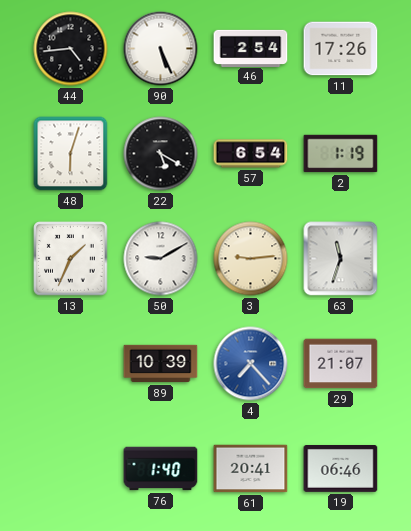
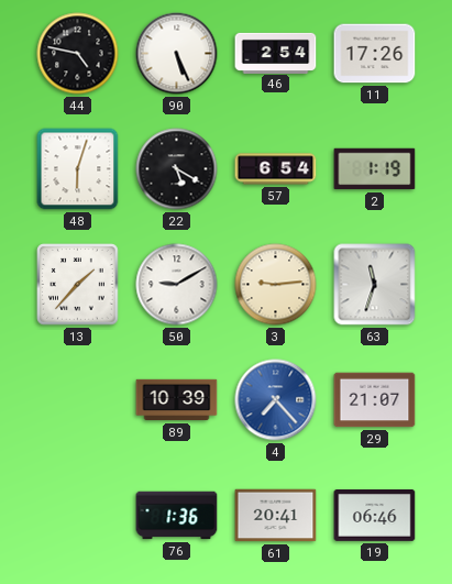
44: 4:44 -> 4:47 (78, 54)
13: 1:34 -> 1:37 (78, 285)
76: 1:40 -> 1:36 (177, 516)
